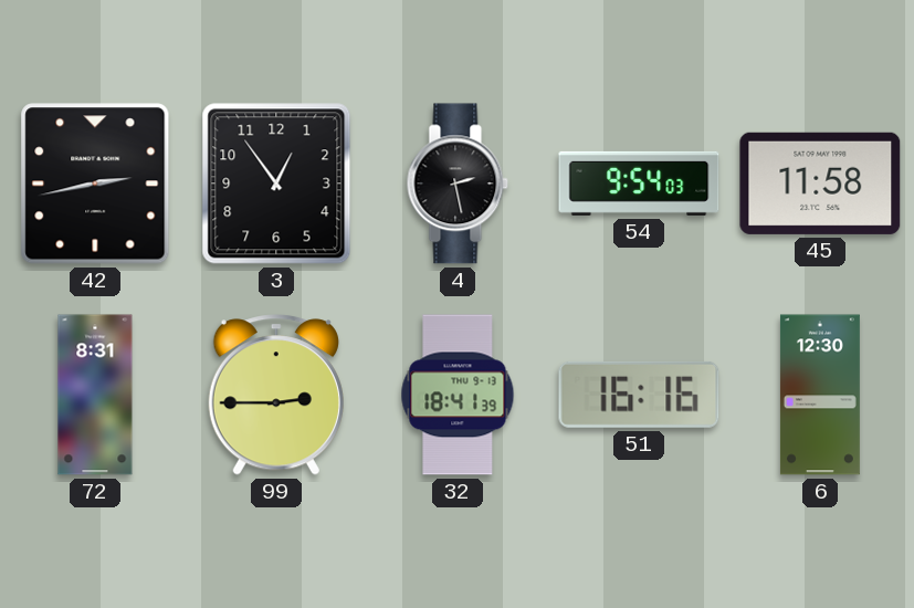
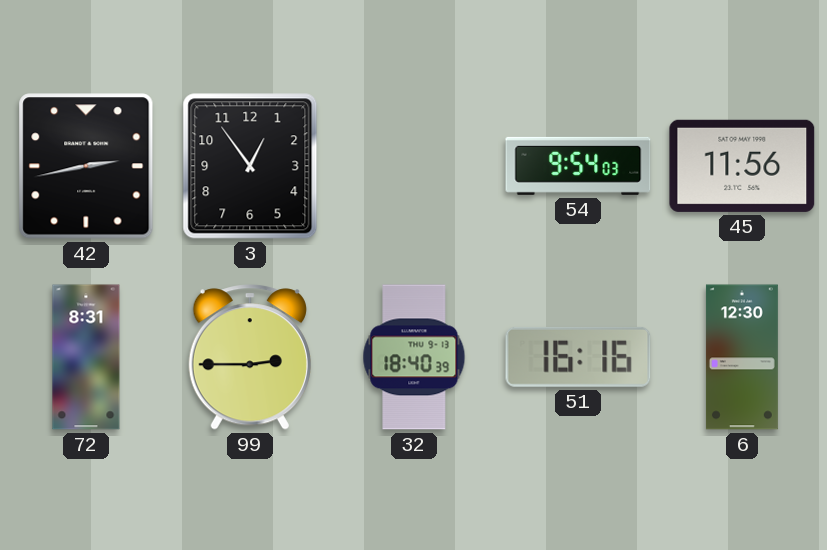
4: 2:28 -> none (458, 184)
45: 11:58 -> 11:56 (742, 166)
32: 18:41 -> 18:40 (414, 357)
